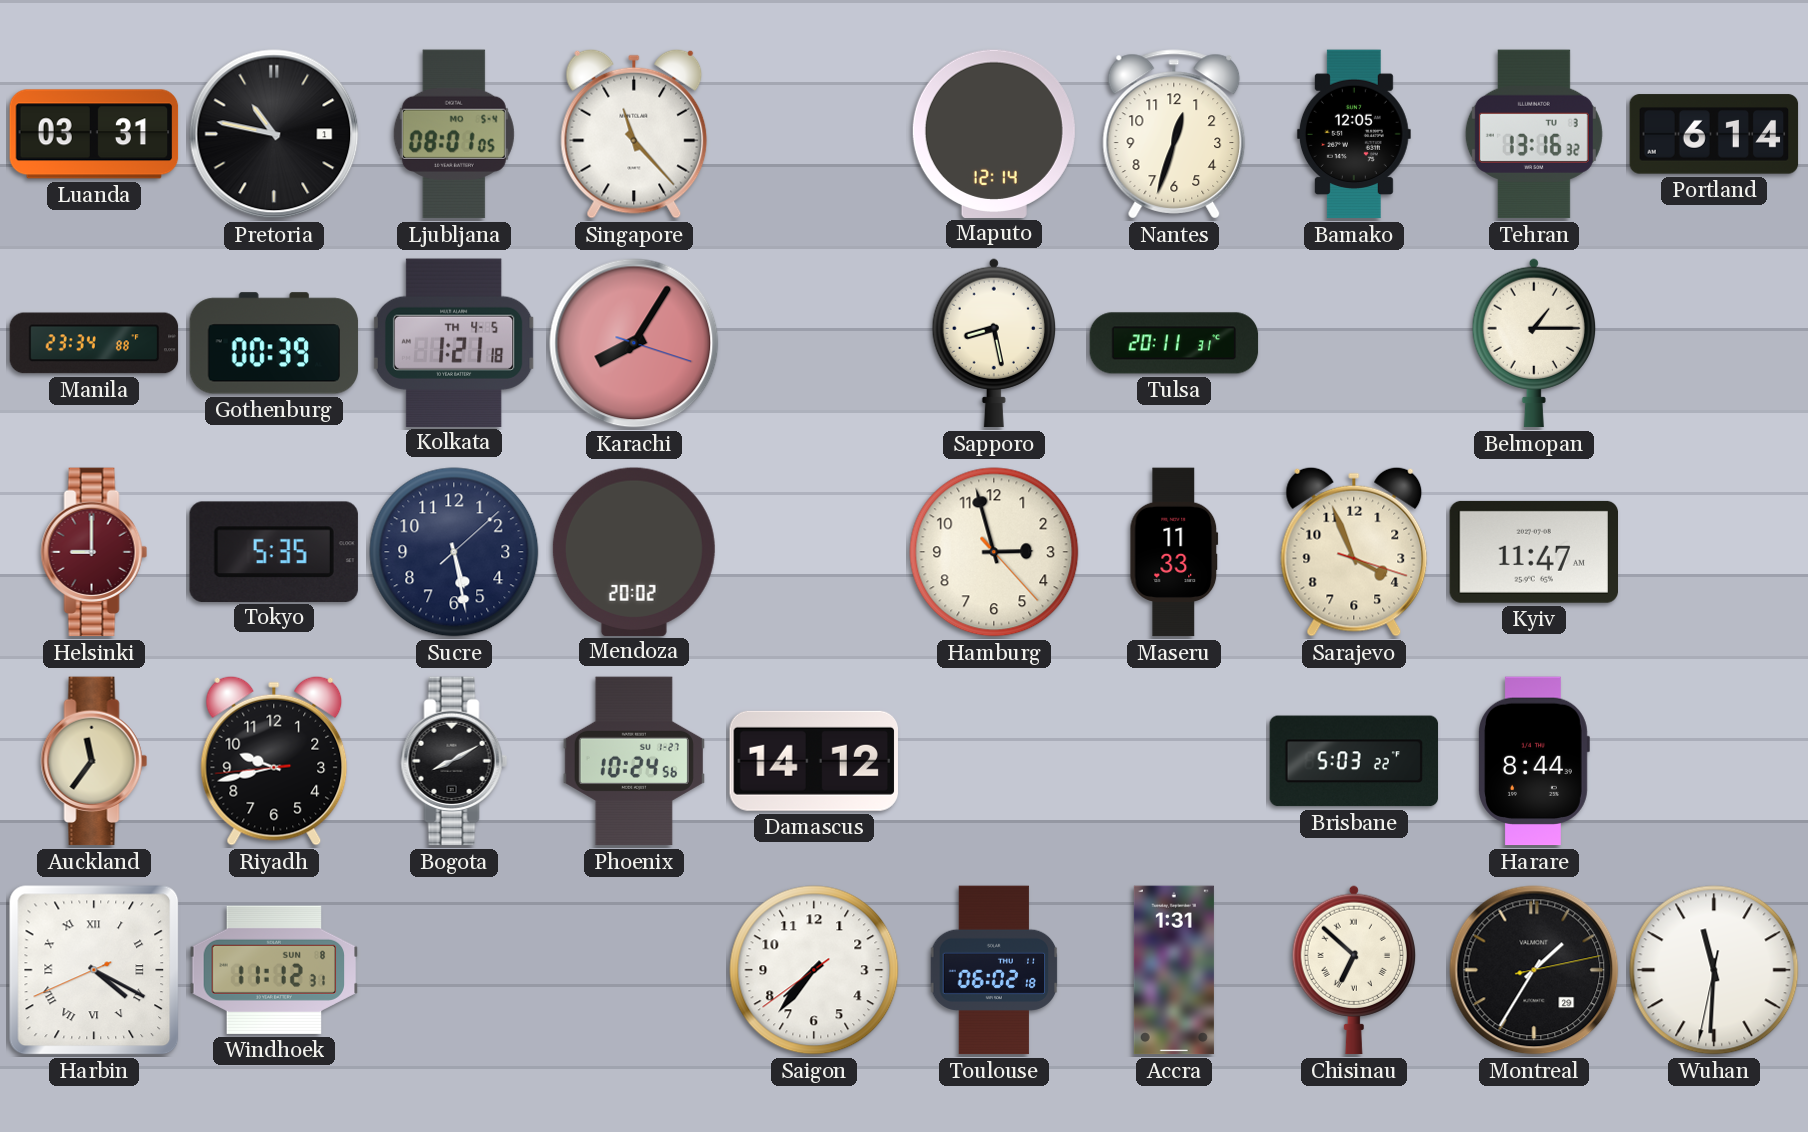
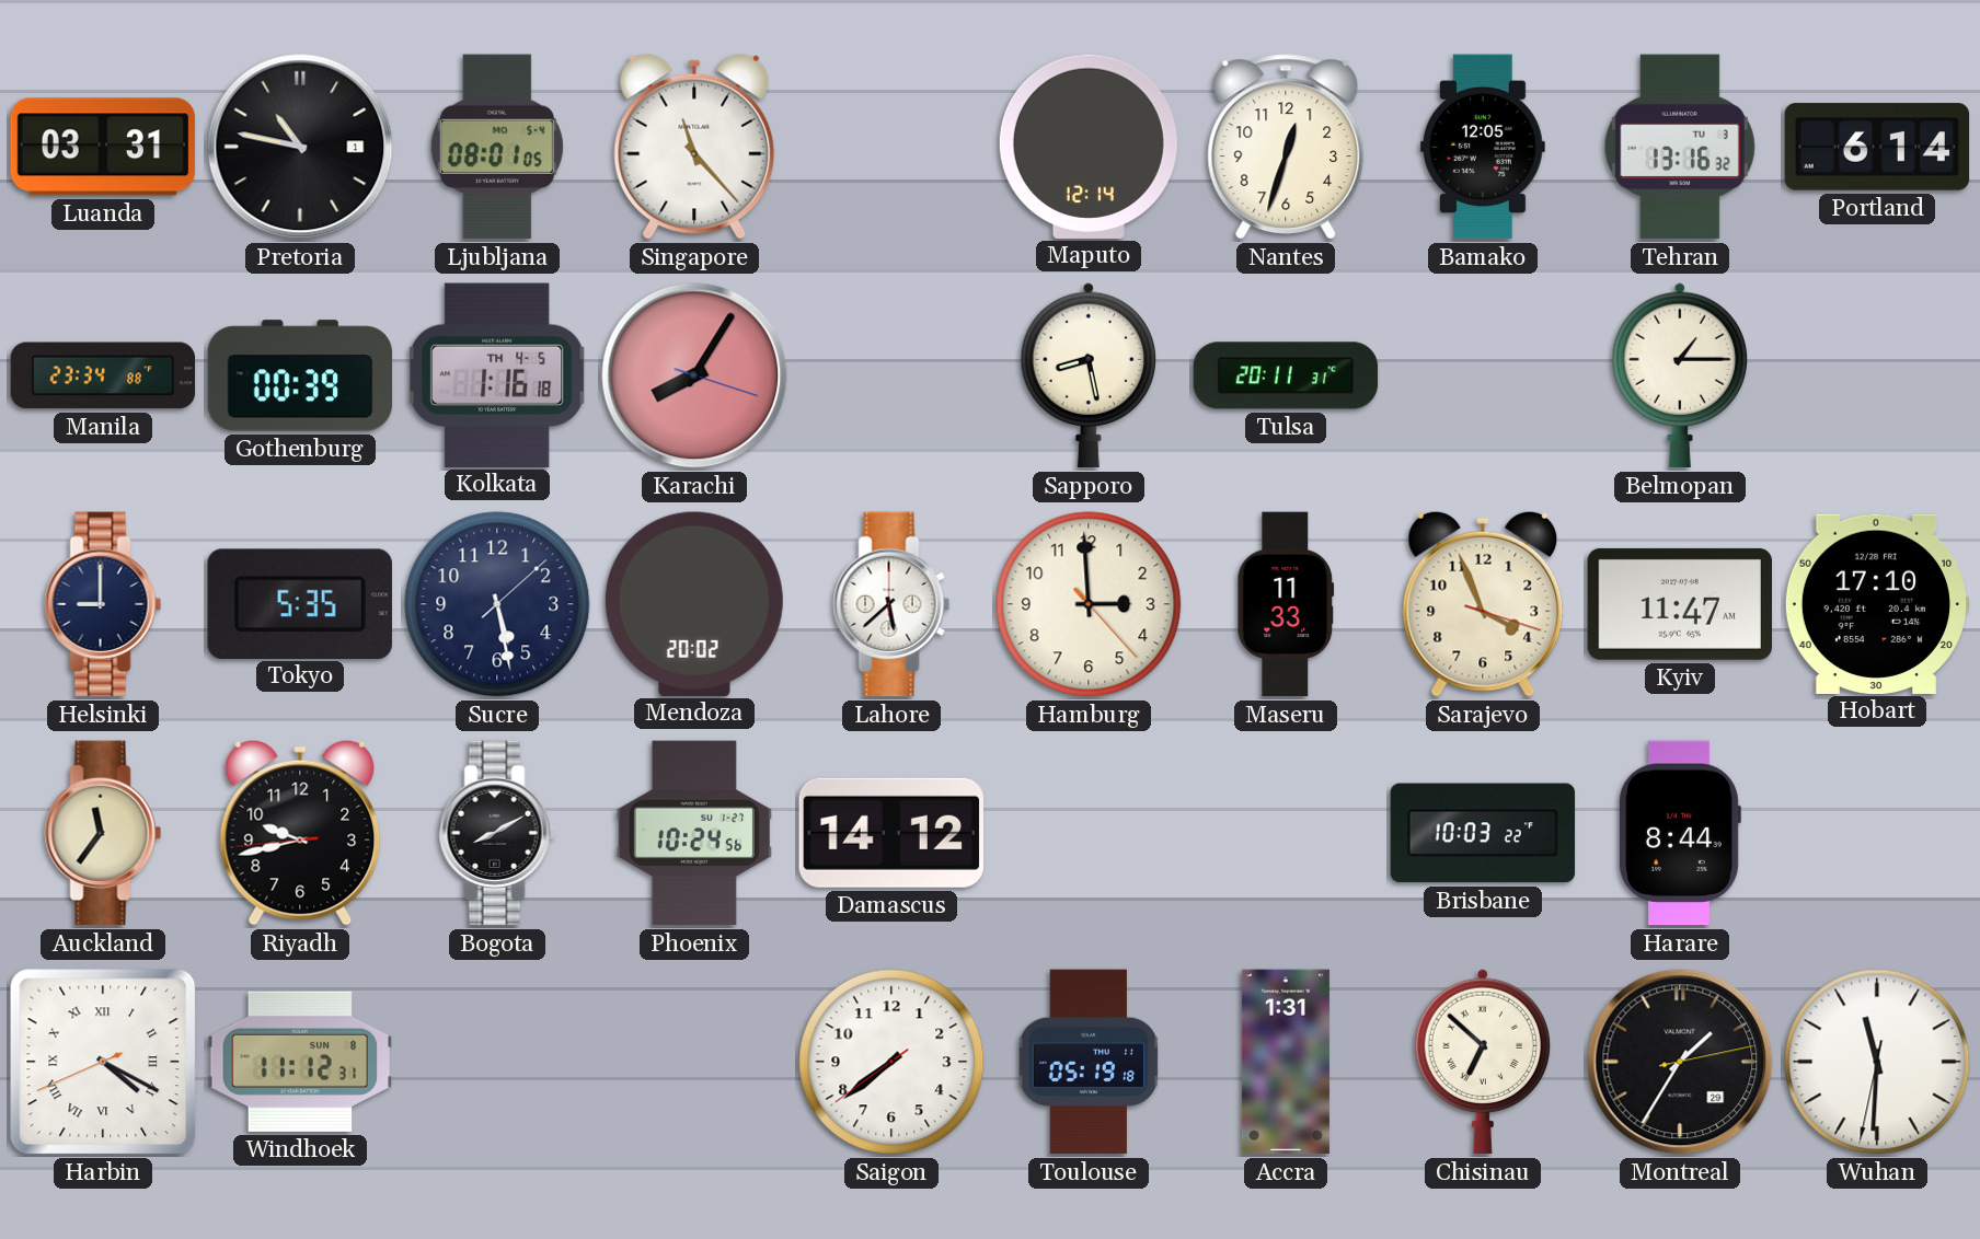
Kolkata: 1:21 -> 1:16 (497, 374)
Helsinki dial: burgundy -> navy (103, 604)
Lahore: none -> 5:38 (891, 604)
Hamburg: 2:57 -> 2:59 (1089, 604)
Hobart: none -> 17:10 (1877, 603)
Brisbane: 5:03 -> 10:03 (1483, 833)
Saigon: 7:36 -> 7:38 (891, 1062)
Toulouse: 06:02 -> 05:19 (1089, 1062)
